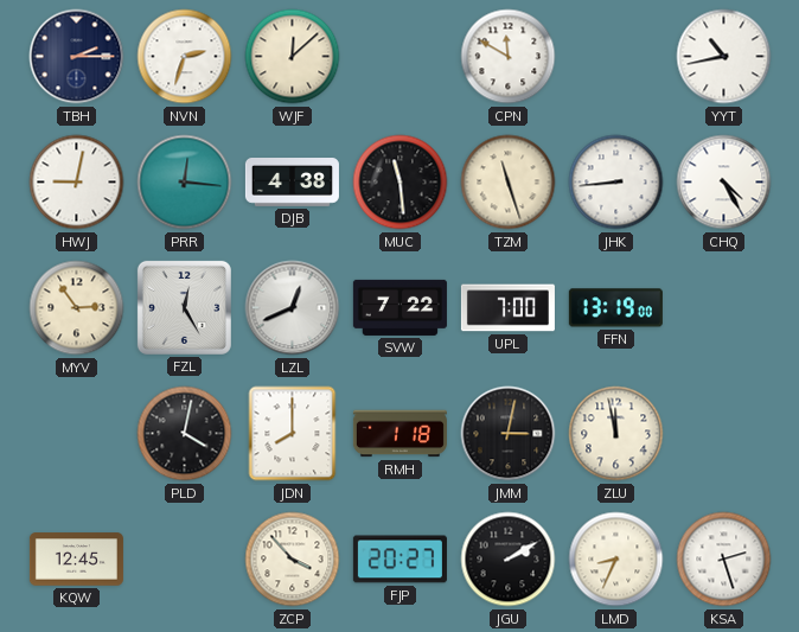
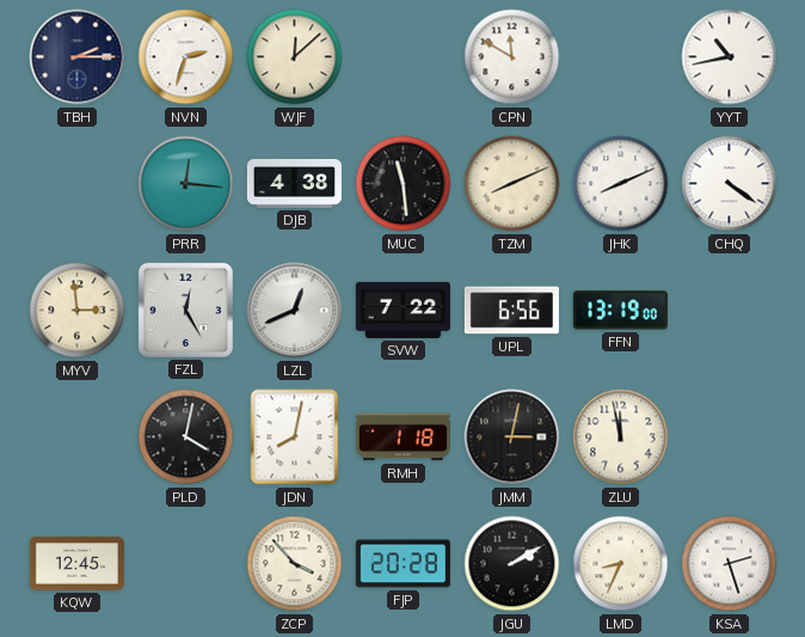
HWJ: 9:02 -> none (77, 183)
TZM: 11:27 -> 8:11 (512, 184)
JHK: 8:44 -> 8:11 (621, 184)
CHQ: 4:25 -> 4:21 (730, 184)
MYV: 2:54 -> 2:59 (78, 311)
UPL: 7:00 -> 6:56 (511, 311)
JDN: 8:00 -> 8:02 (295, 437)
FJP: 20:27 -> 20:28 (402, 564)
